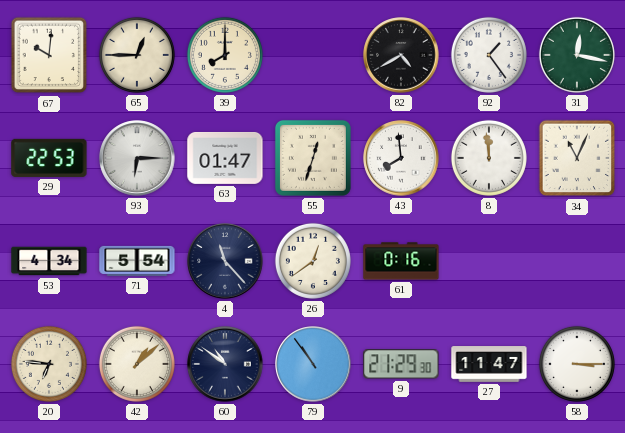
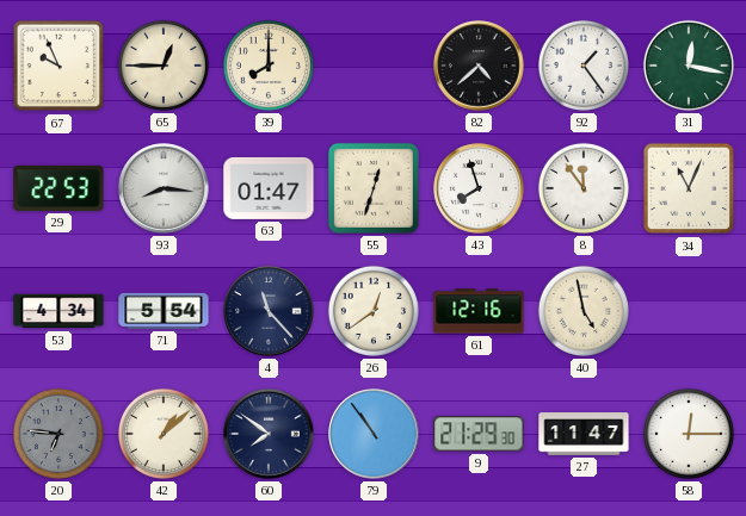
67: 10:01 -> 9:56 (58, 66)
82: 4:40 -> 4:38 (479, 66)
93: 6:15 -> 8:16 (164, 188)
43: 7:59 -> 7:57 (479, 188)
8: 11:59 -> 11:54 (584, 188)
61: 0:16 -> 12:16 (479, 311)
40: none -> 4:58 (584, 311)
20 dial: cream -> grey (58, 434)
60: 10:51 -> 7:51 (269, 434)
58: 3:15 -> 12:15 (689, 434)
